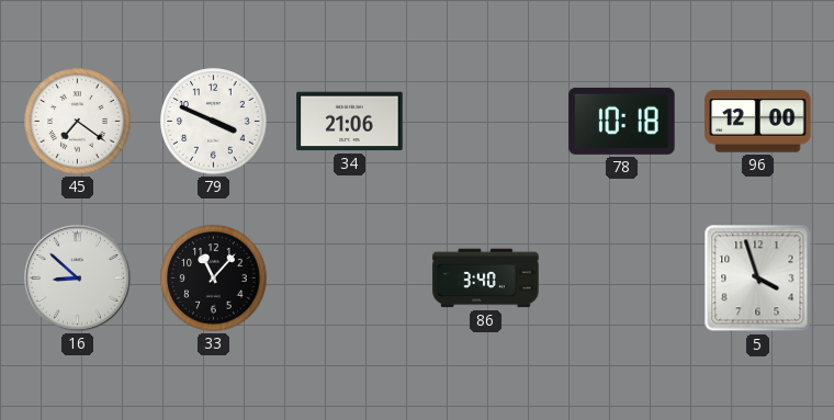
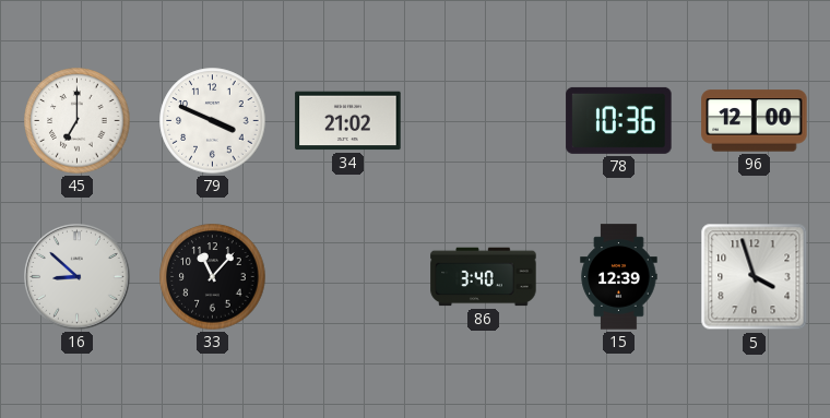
45: 7:21 -> 7:00 (78, 121)
34: 21:06 -> 21:02 (348, 121)
78: 10:18 -> 10:36 (619, 120)
15: none -> 12:39 (619, 277)
